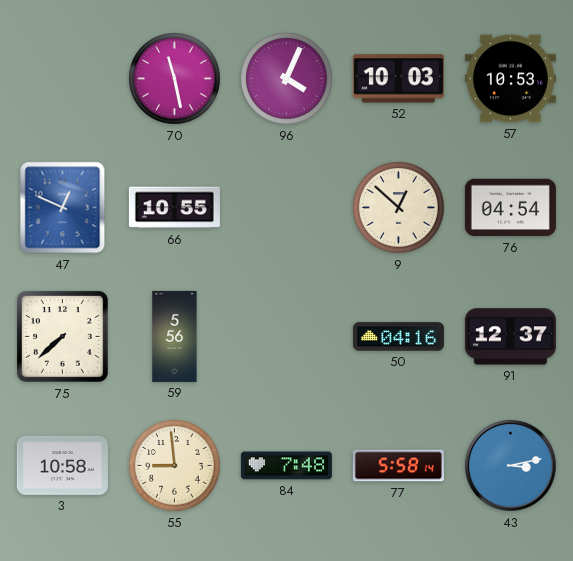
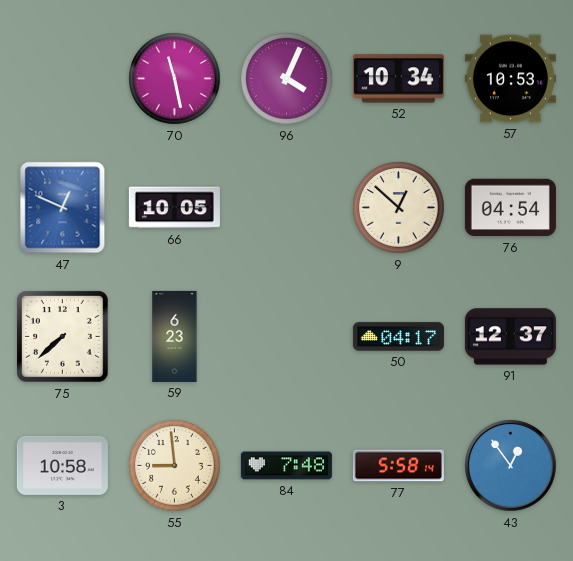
52: 10:03 -> 10:34 (398, 79)
66: 10:55 -> 10:05 (174, 208)
59: 5:56 -> 6:23 (175, 336)
50: 04:16 -> 04:17 (398, 337)
43: 3:13 -> 12:54 (511, 466)
